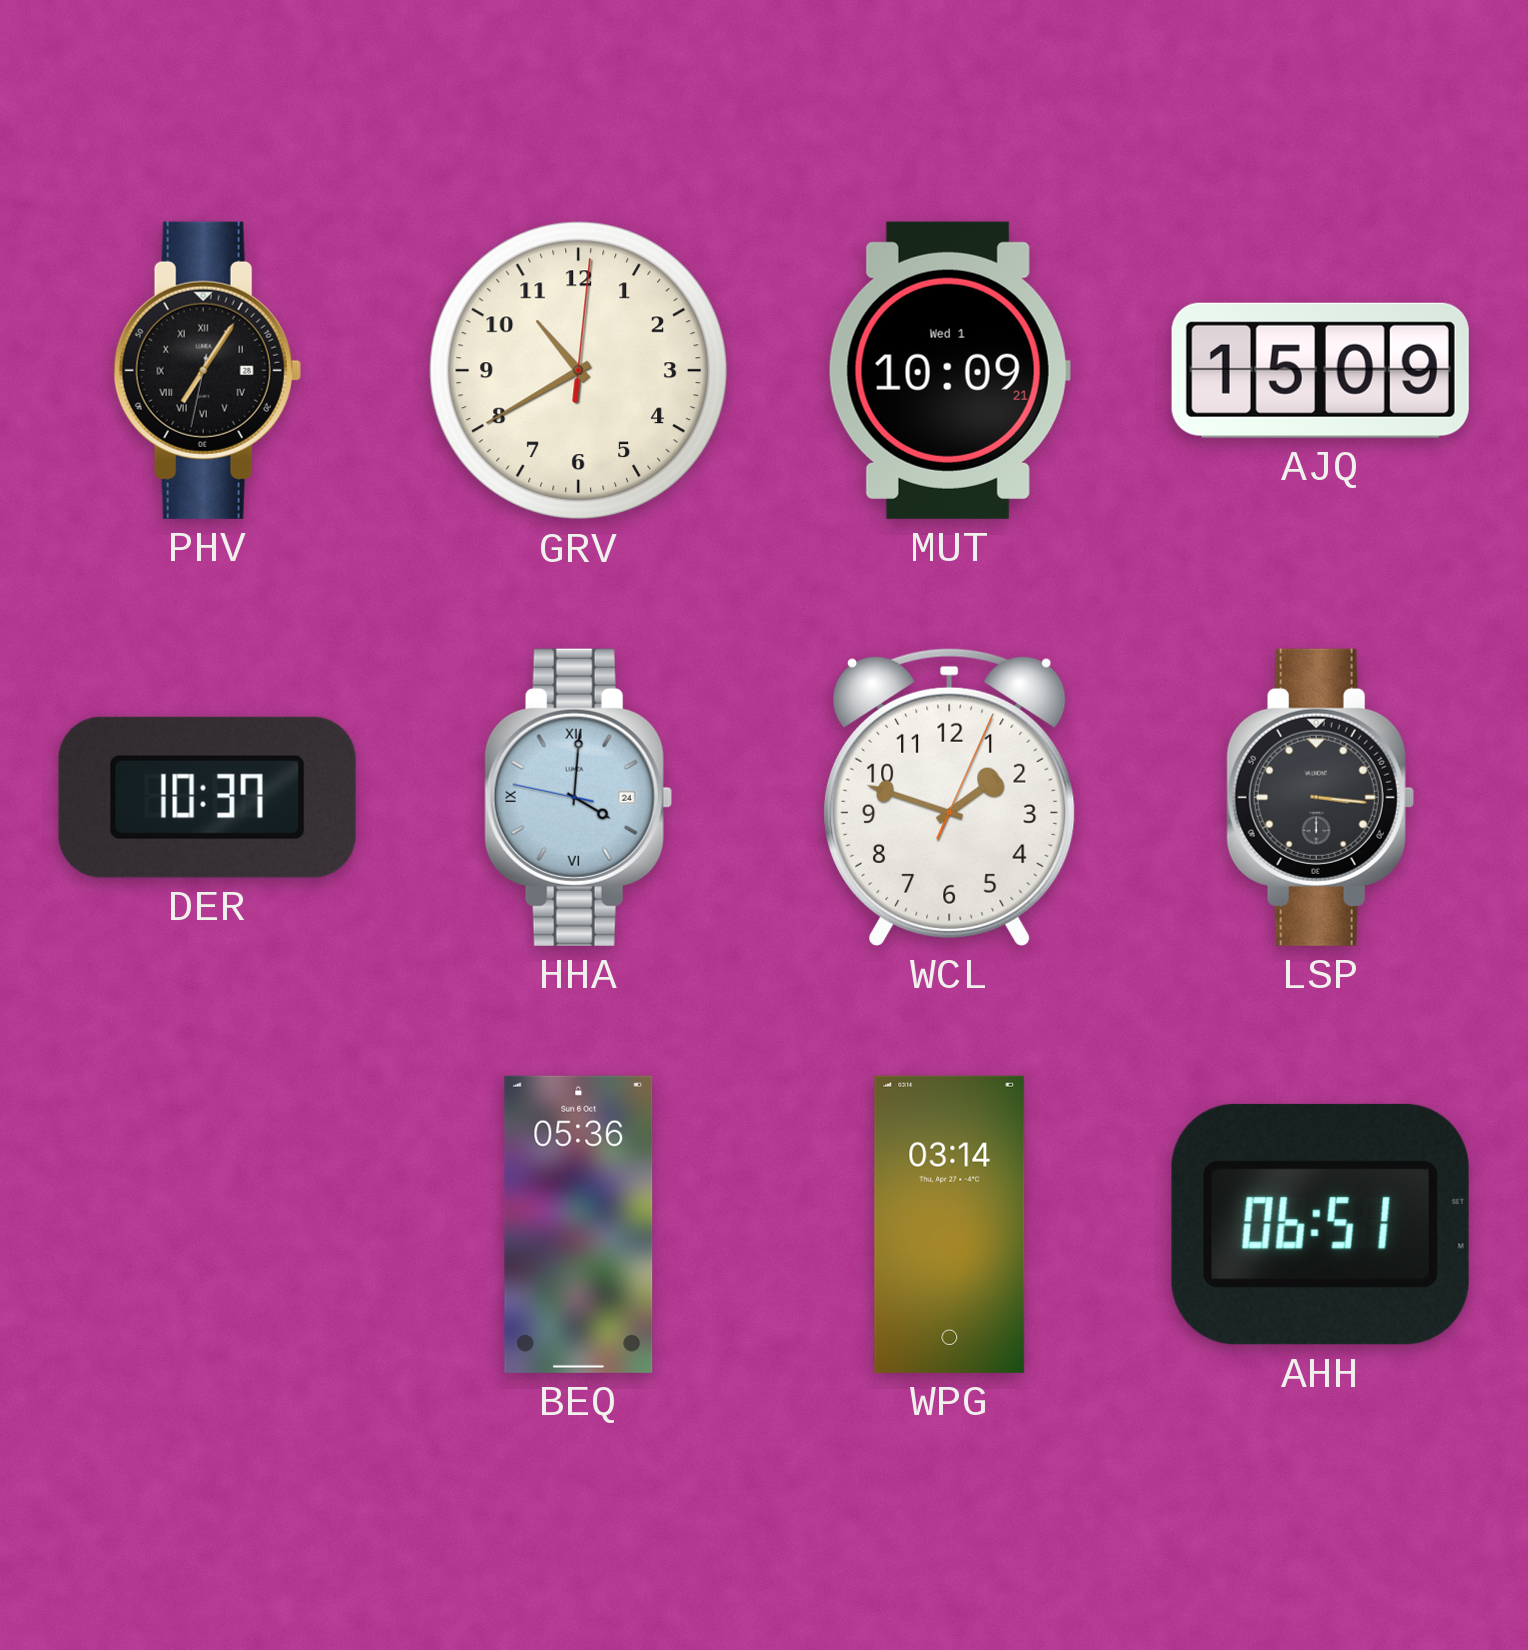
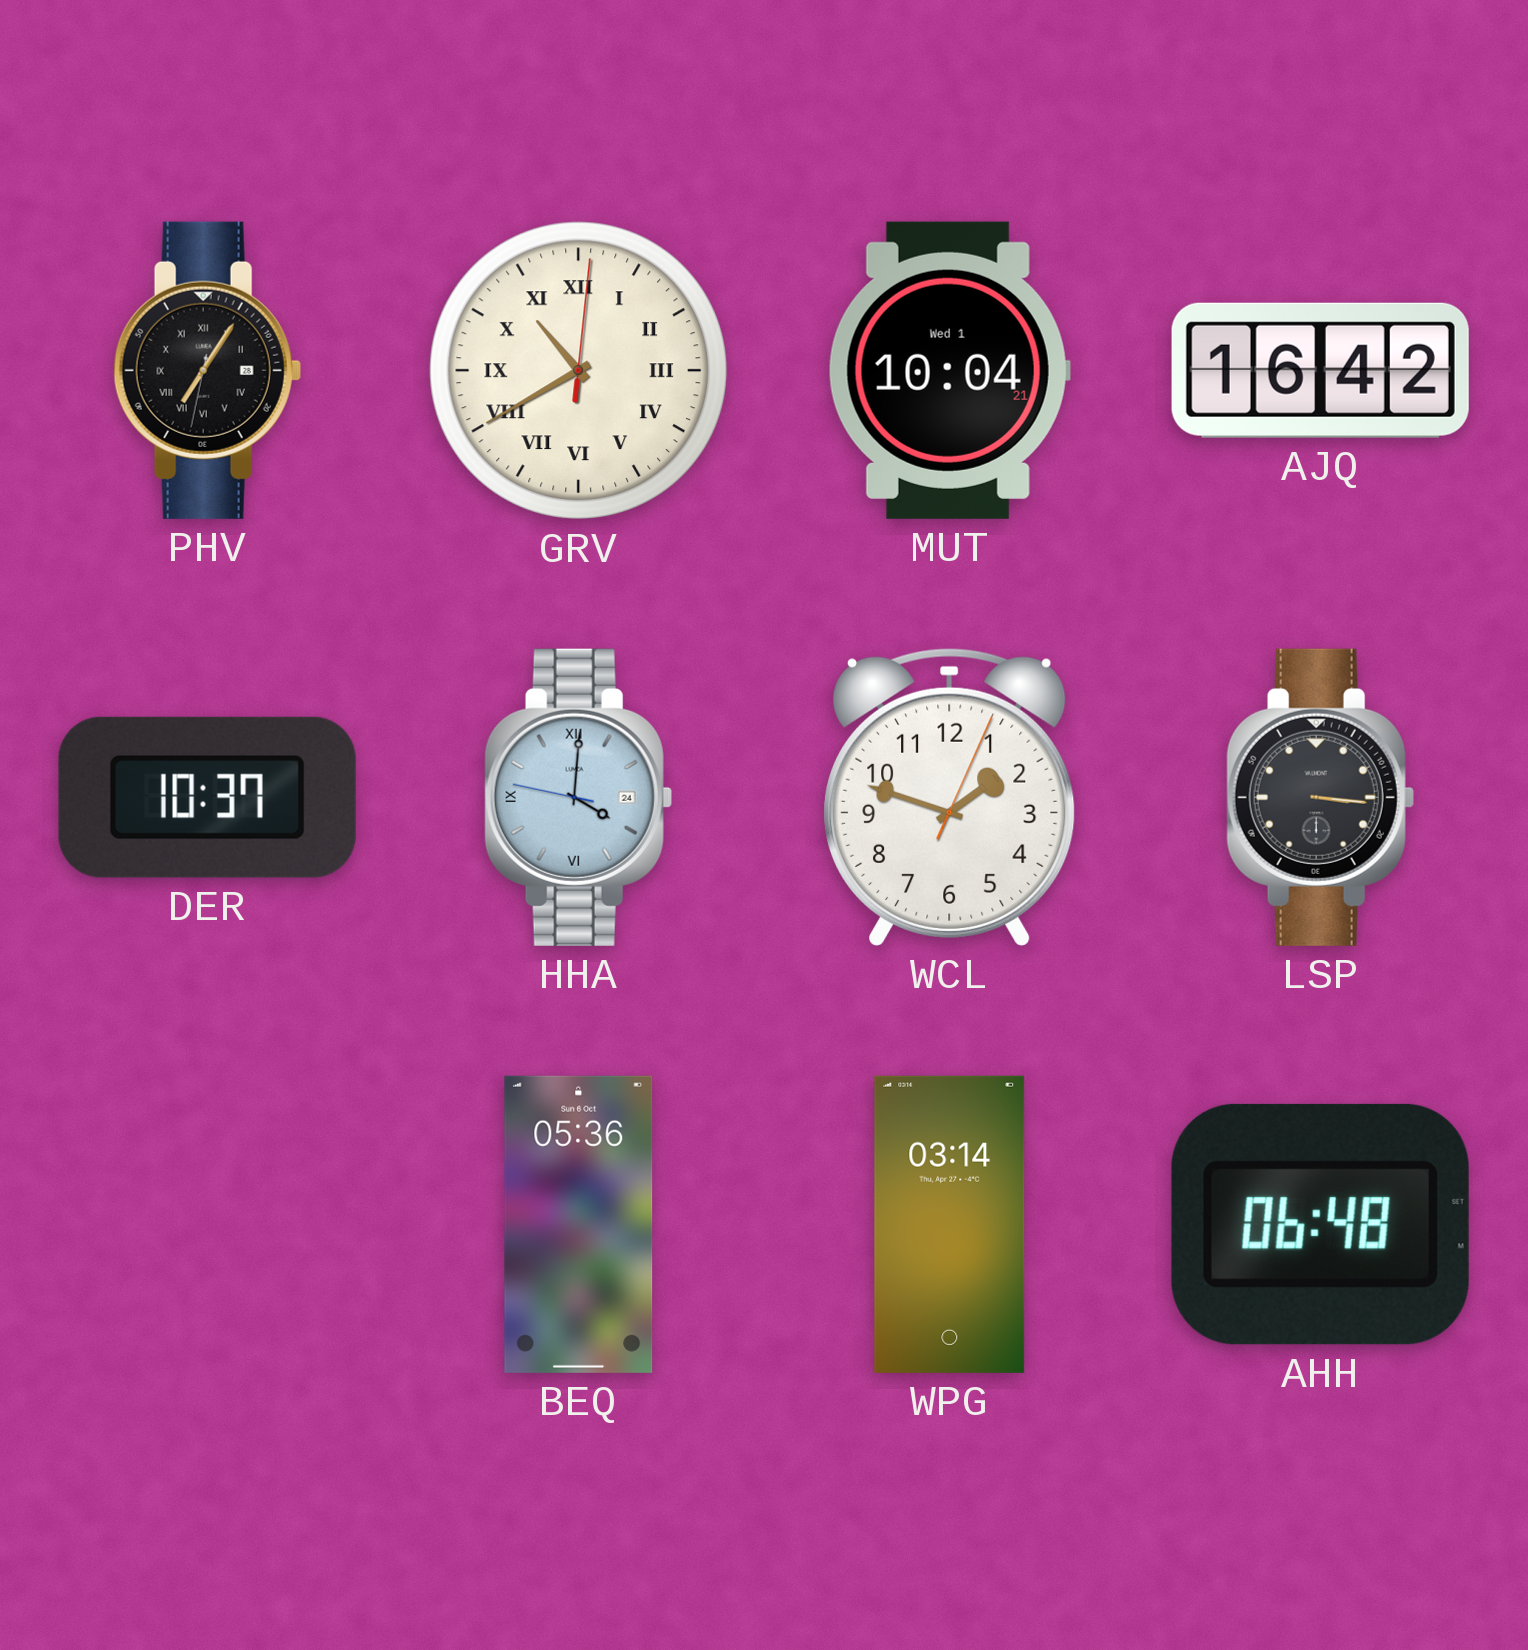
GRV numerals: Arabic -> Roman (579, 371)
MUT: 10:09 -> 10:04 (949, 370)
AJQ: 15:09 -> 16:42 (1320, 370)
AHH: 06:51 -> 06:48 (1320, 1224)
